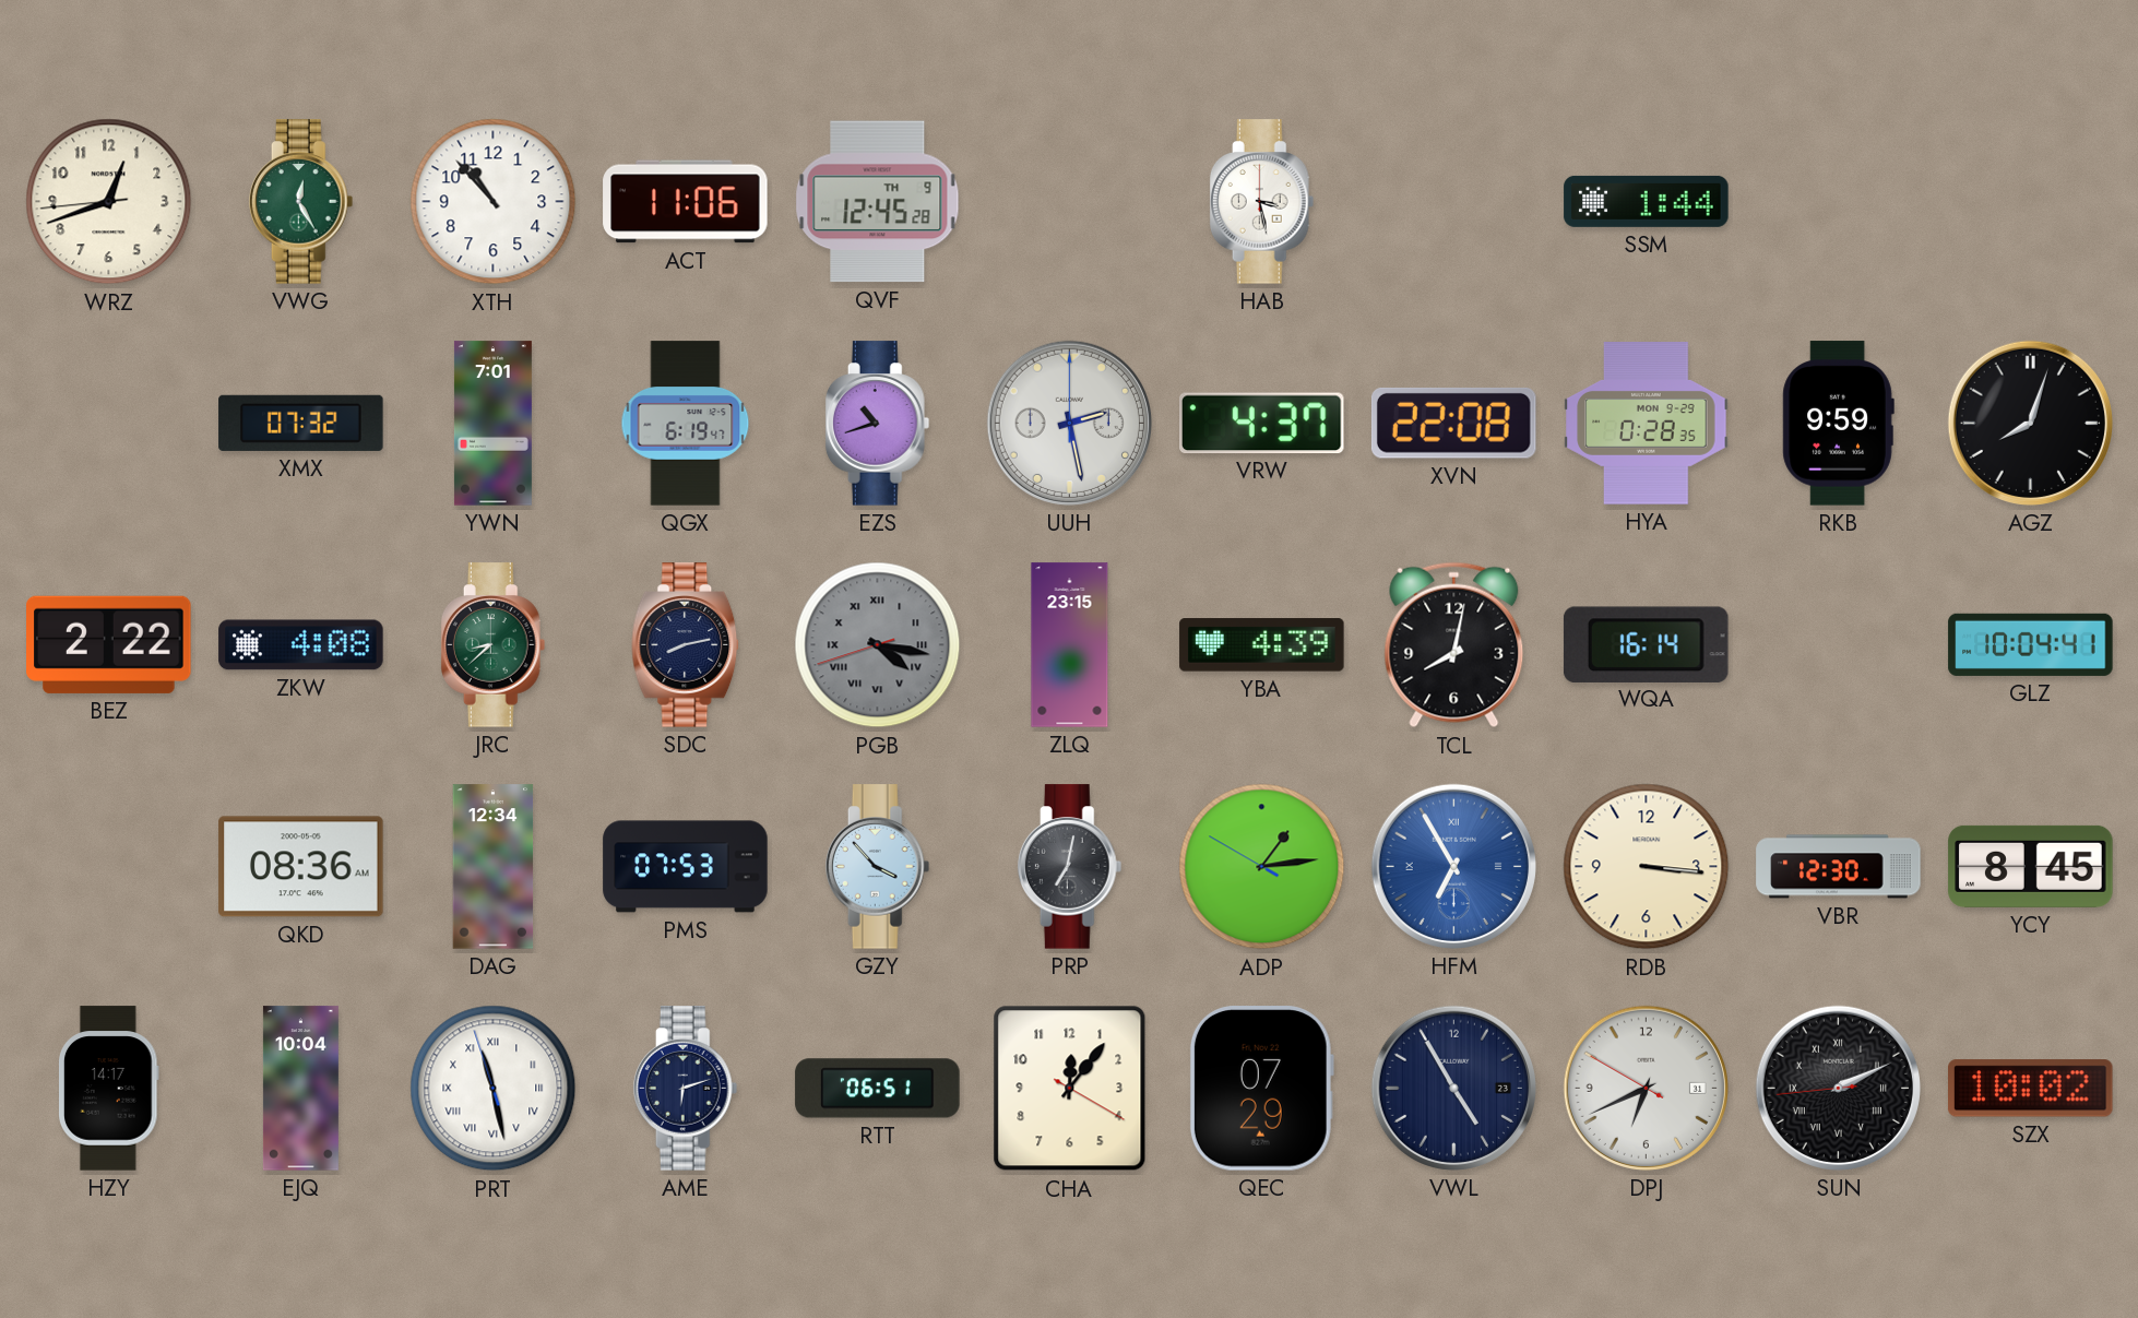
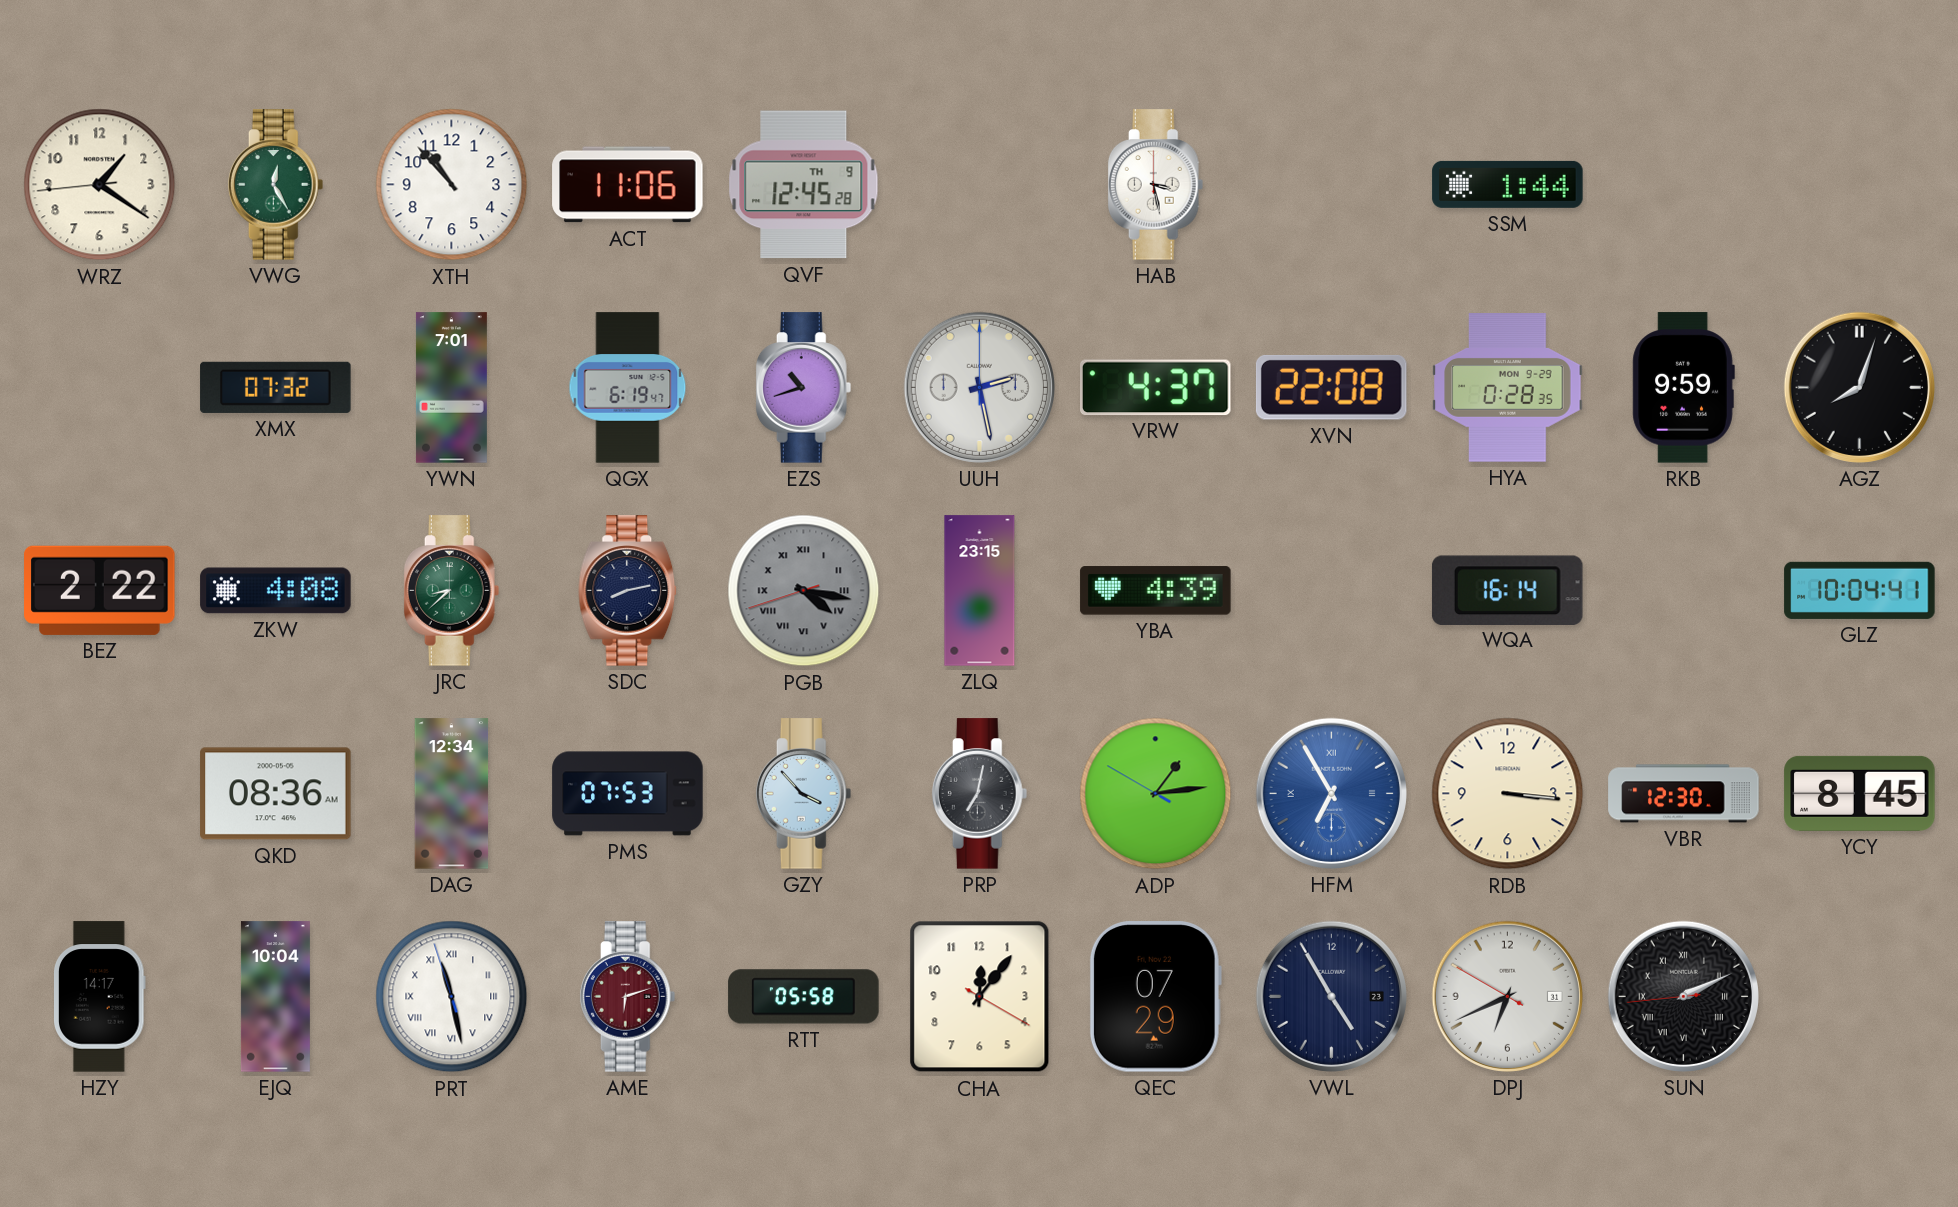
WRZ: 12:41 -> 1:20 (100, 185)
TCL: 8:02 -> none (1454, 645)
AME dial: navy -> burgundy (628, 997)
RTT: 06:51 -> 05:58 (804, 997)
SZX: 10:02 -> none (2031, 1089)
